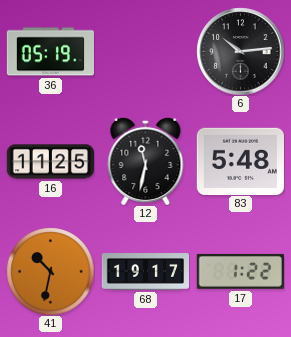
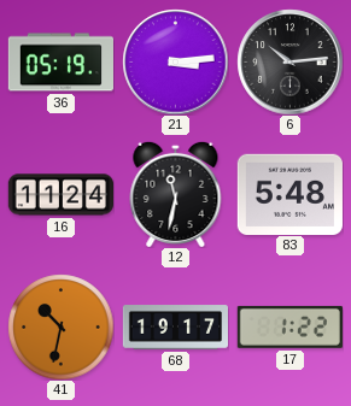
21: none -> 3:14 (175, 61)
16: 11:25 -> 11:24 (60, 195)
